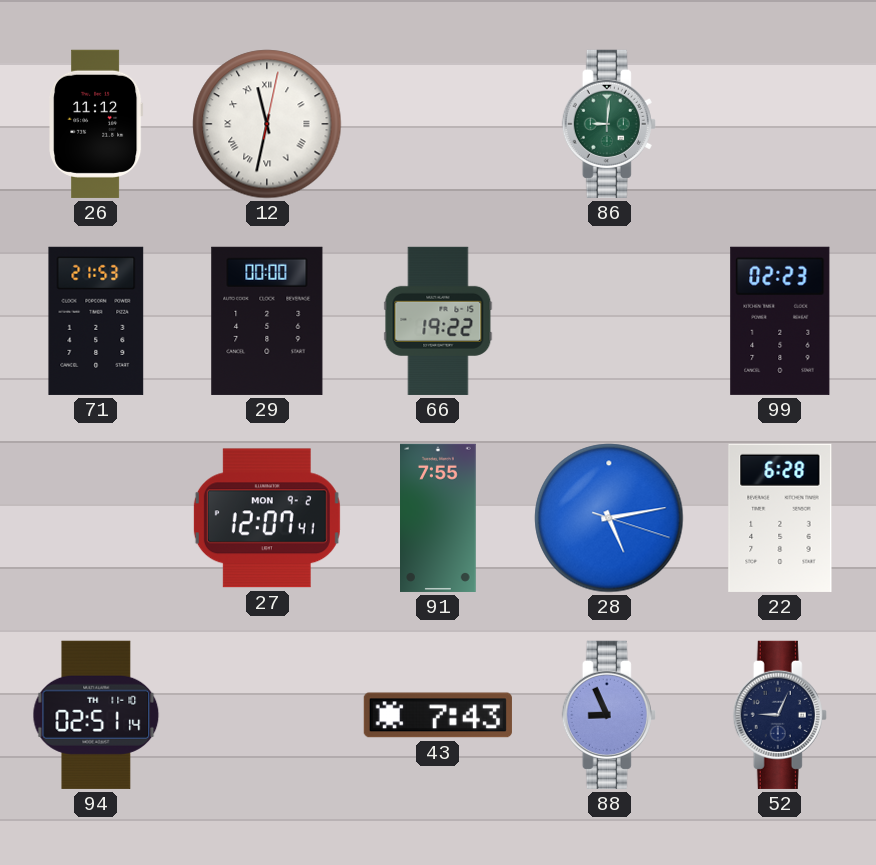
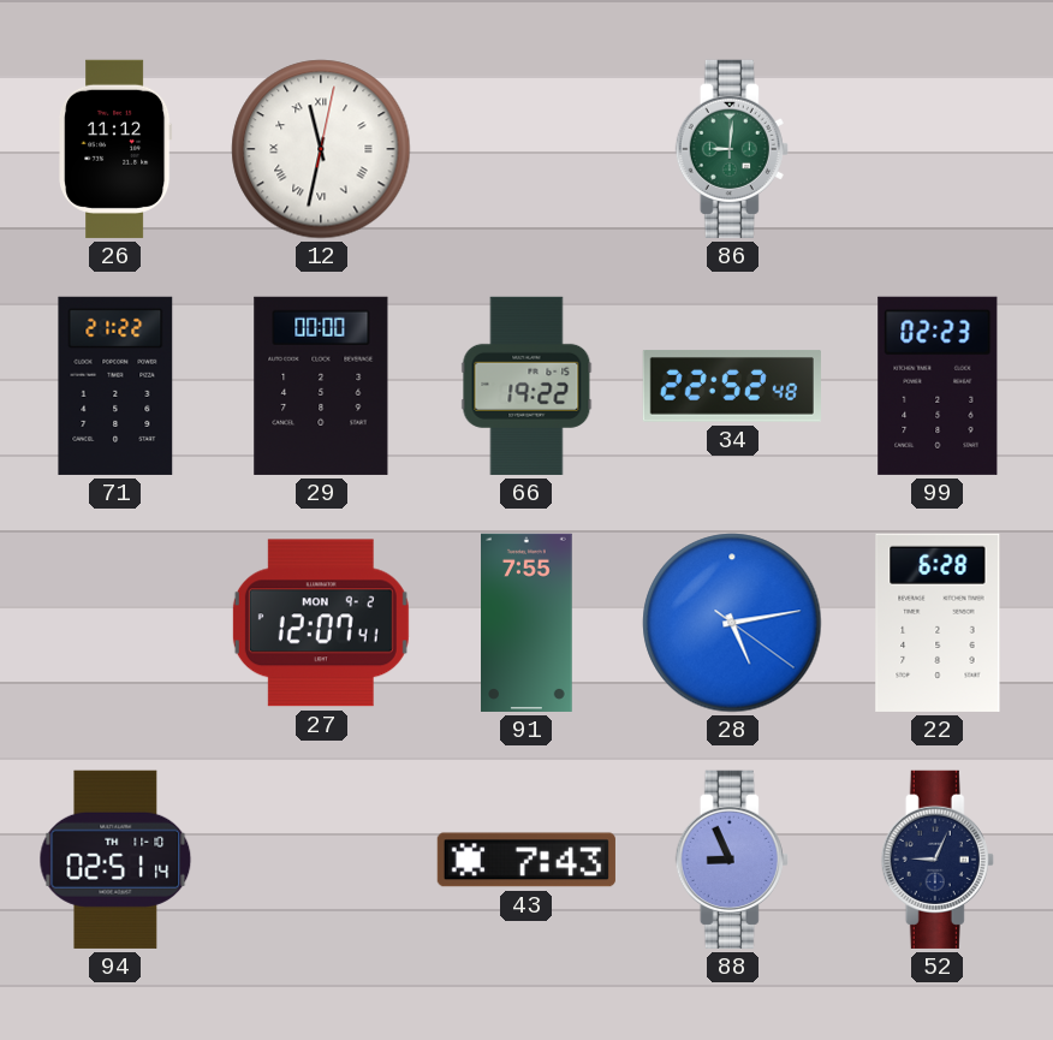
71: 21:53 -> 21:22 (115, 386)
34: none -> 22:52 (732, 387)
28: 5:13:18 -> 5:13:21 (732, 623)
